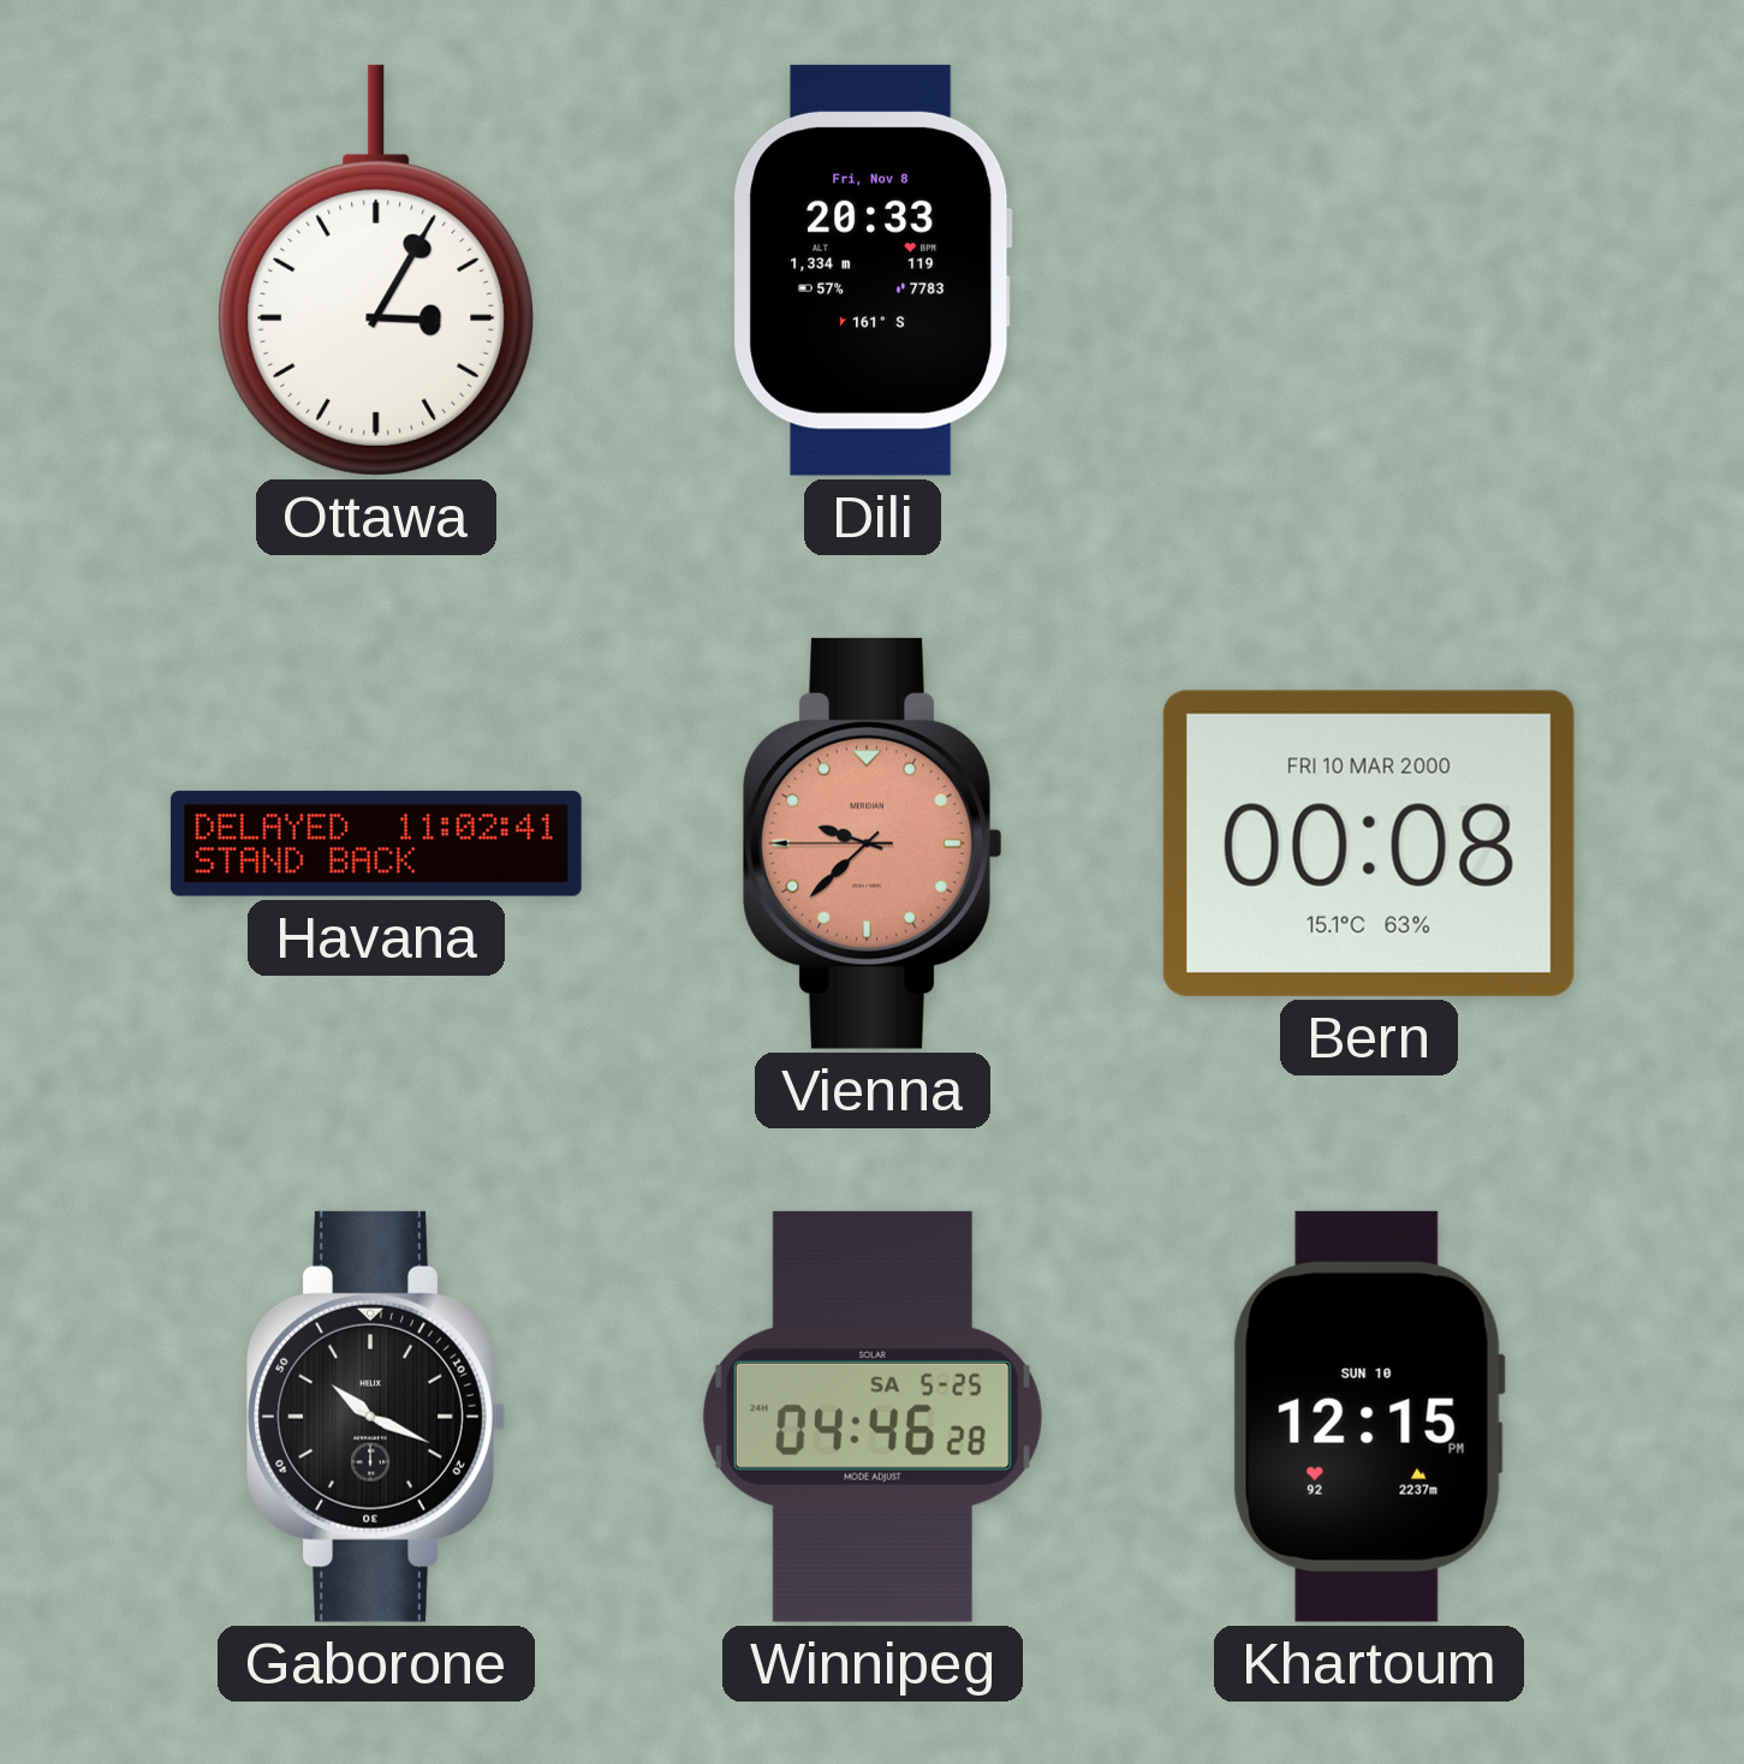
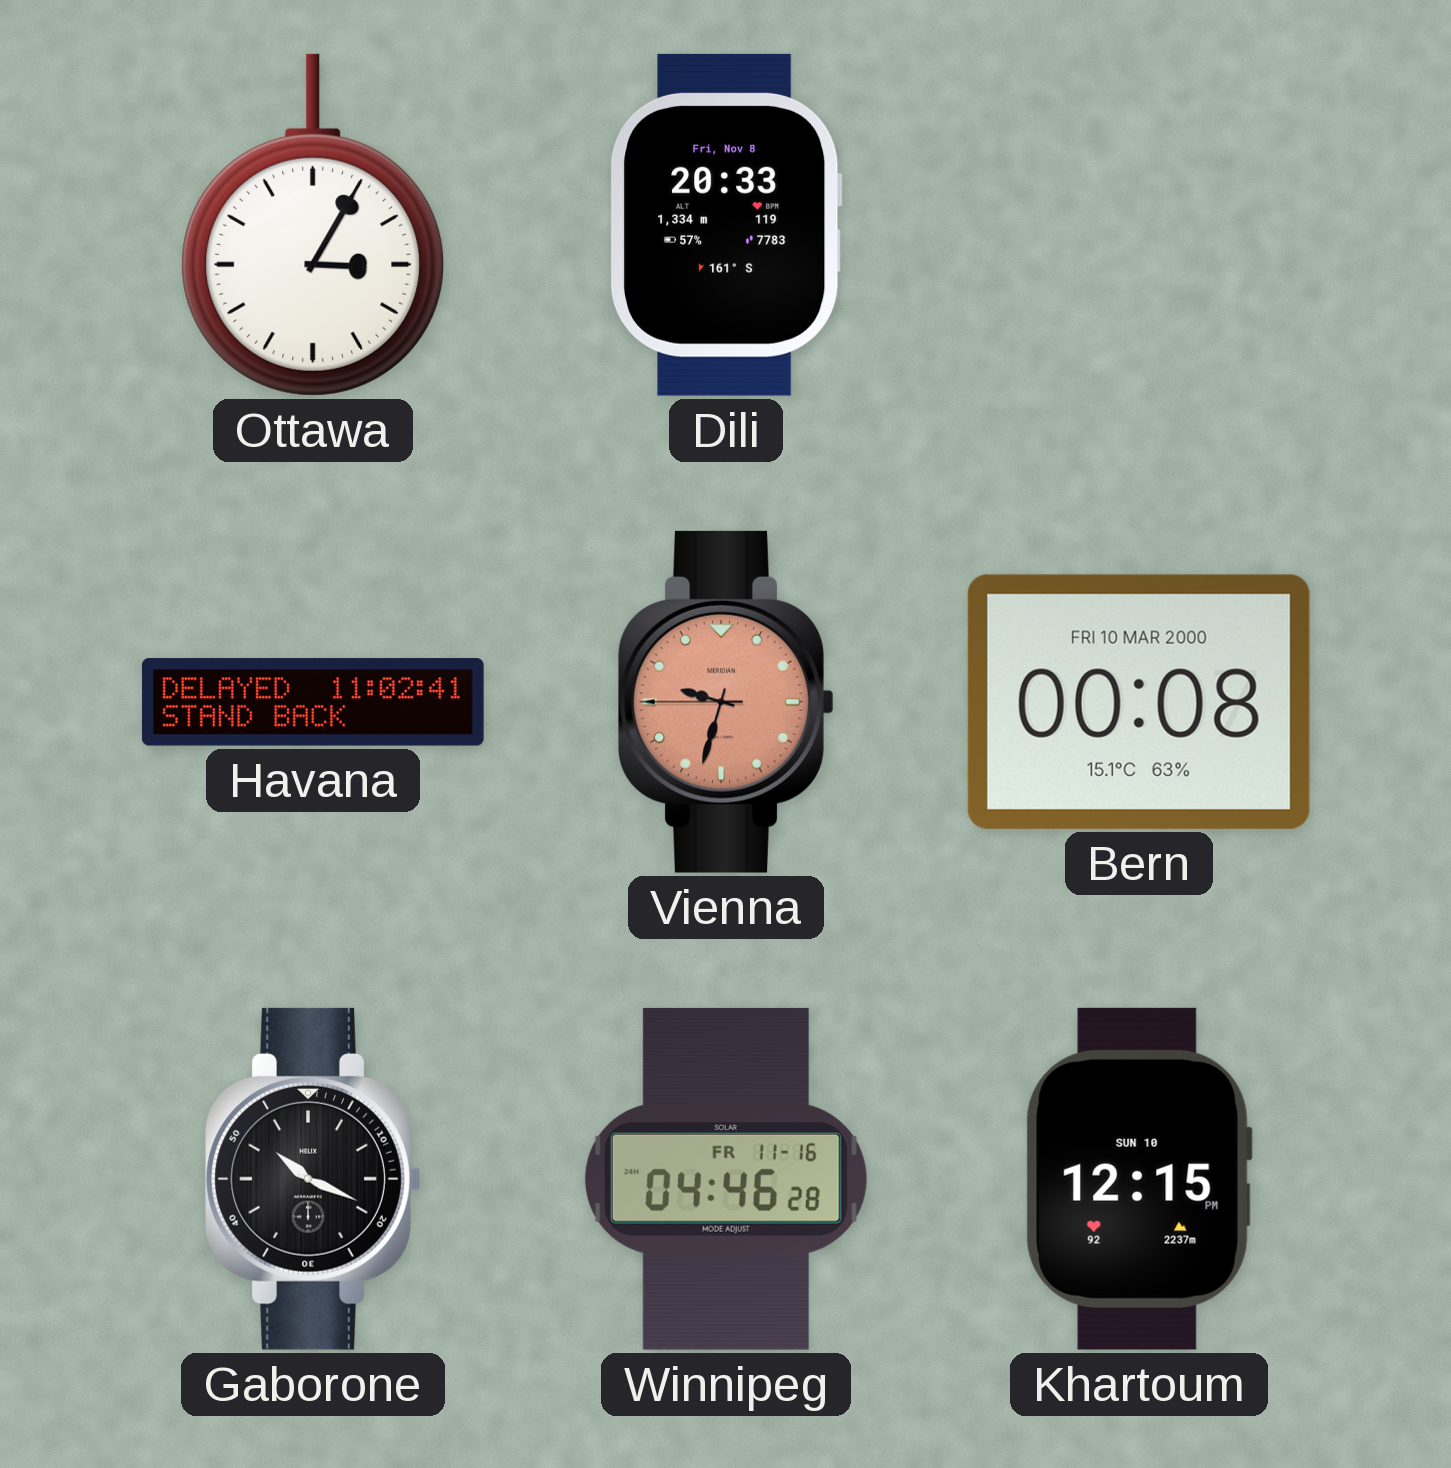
Vienna: 9:37 -> 9:32 (726, 702)
Winnipeg date: SA 5-25 -> FR 11-16 (726, 1179)
